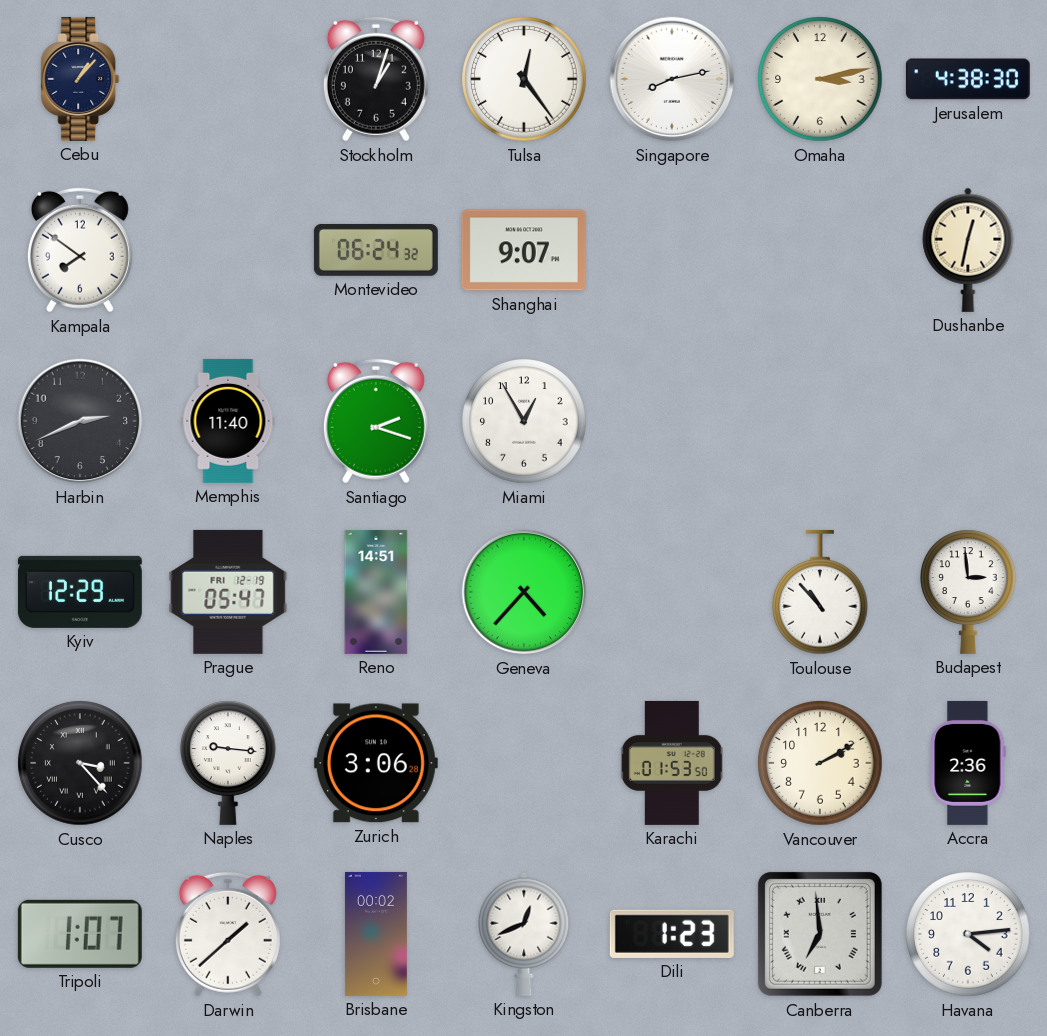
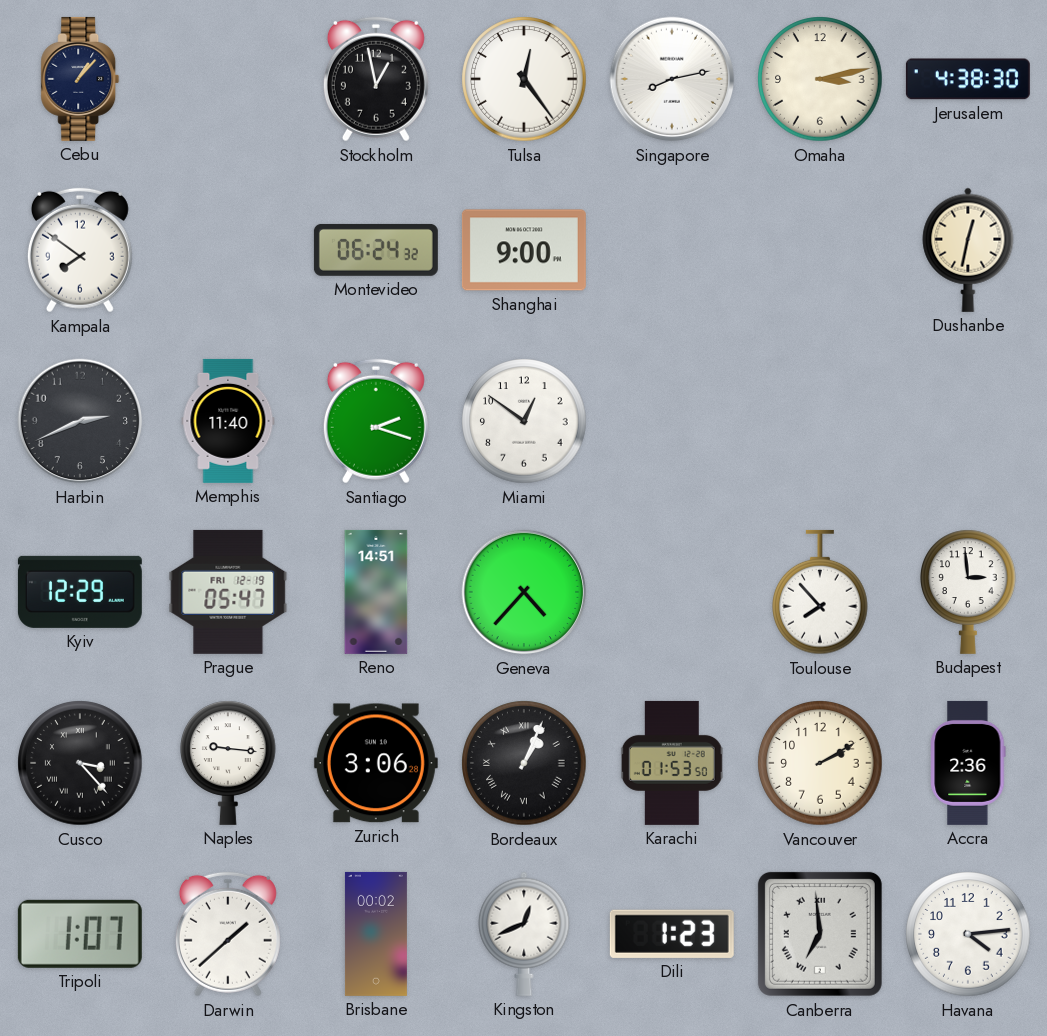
Stockholm: 1:03 -> 12:58 (376, 79)
Shanghai: 9:07 -> 9:00 (524, 250)
Miami: 12:55 -> 12:51 (524, 421)
Toulouse: 10:53 -> 7:53 (820, 592)
Bordeaux: none -> 1:04 (524, 763)
